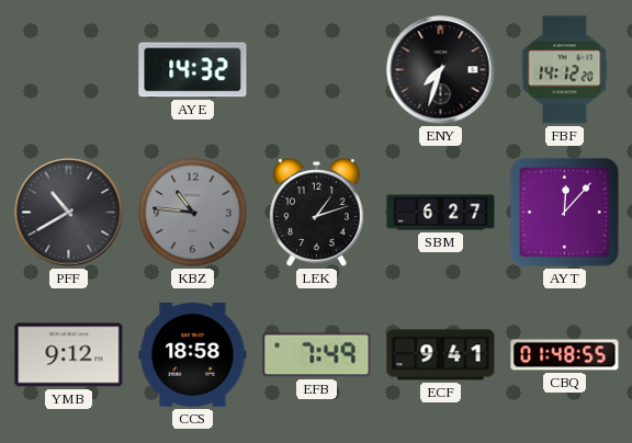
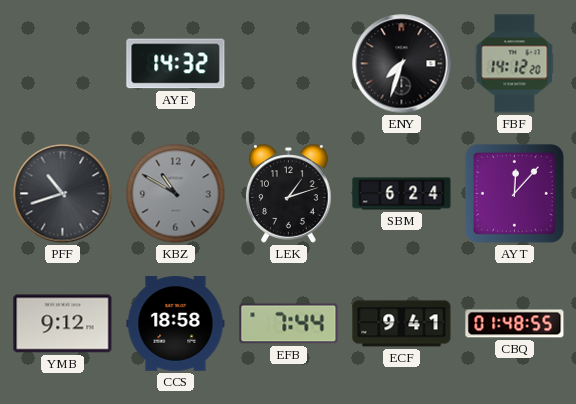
PFF: 10:40 -> 10:42 (63, 194)
KBZ: 10:46 -> 10:50 (176, 194)
SBM: 6:27 -> 6:24 (402, 194)
EFB: 7:49 -> 7:44 (289, 324)
